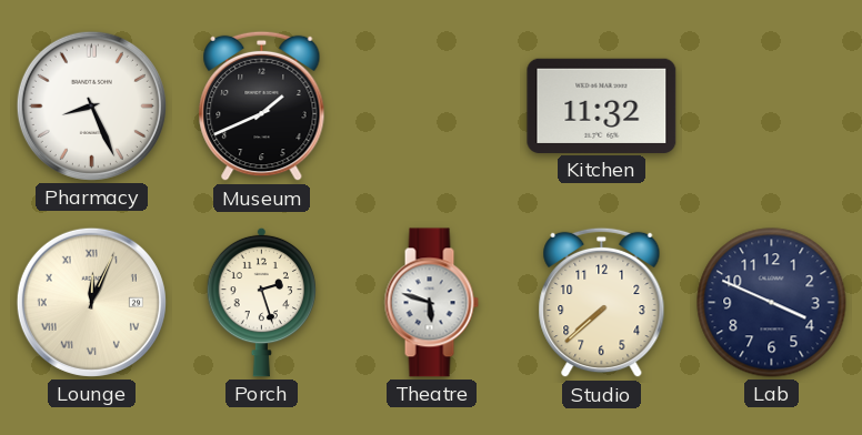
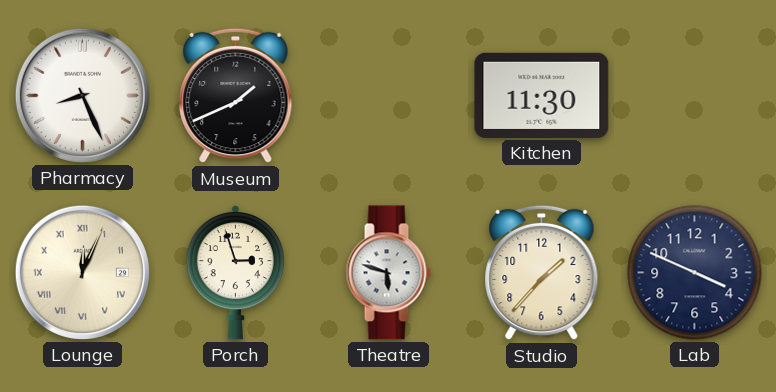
Kitchen: 11:32 -> 11:30 (542, 95)
Porch: 2:27 -> 2:57 (235, 272)
Studio: 7:38 -> 1:37 (542, 273)
